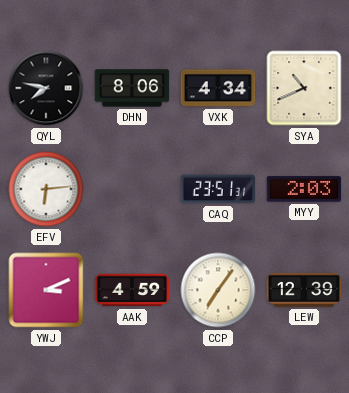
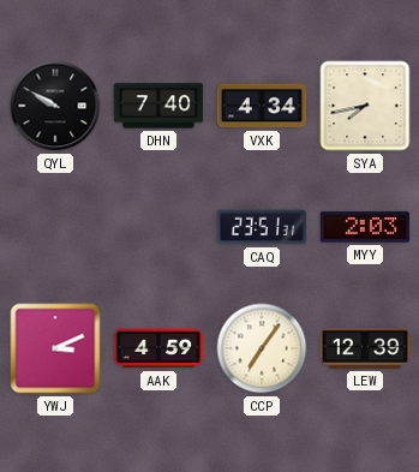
QYL: 7:47 -> 9:50 (55, 106)
DHN: 8:06 -> 7:40 (158, 106)
SYA: 10:41 -> 7:43 (365, 106)
EFV: 6:14 -> none (46, 189)
